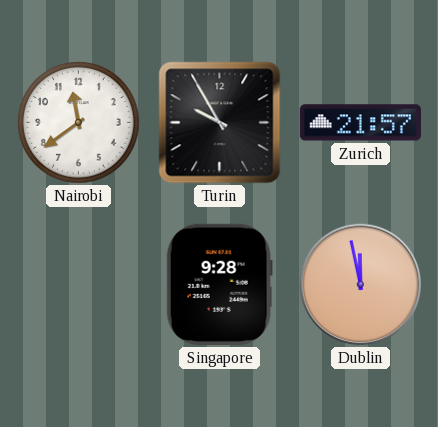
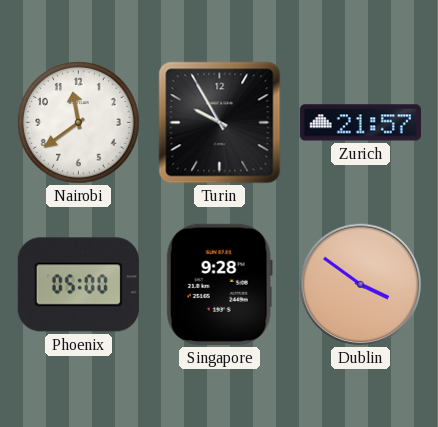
Phoenix: none -> 05:00 (78, 285)
Dublin: 11:58 -> 3:51 (361, 285)
